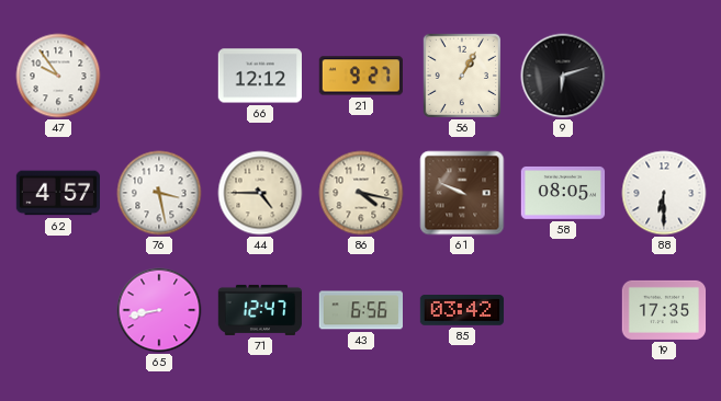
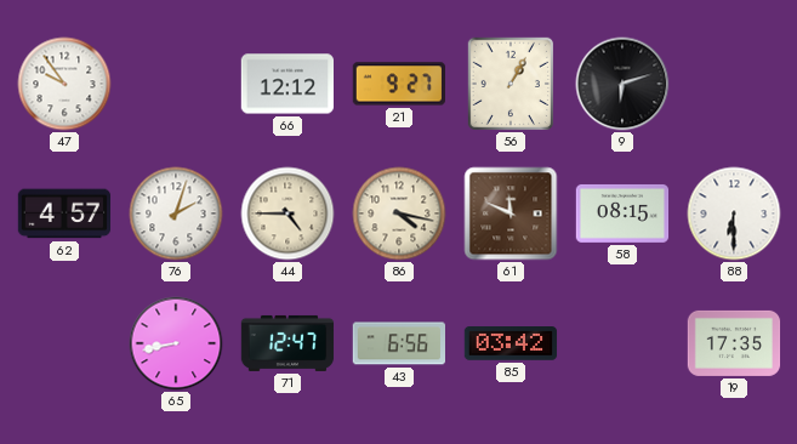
76: 3:28 -> 2:03 (176, 214)
61: 9:49 -> 11:49 (511, 214)
58: 08:05 -> 08:15 (622, 214)
